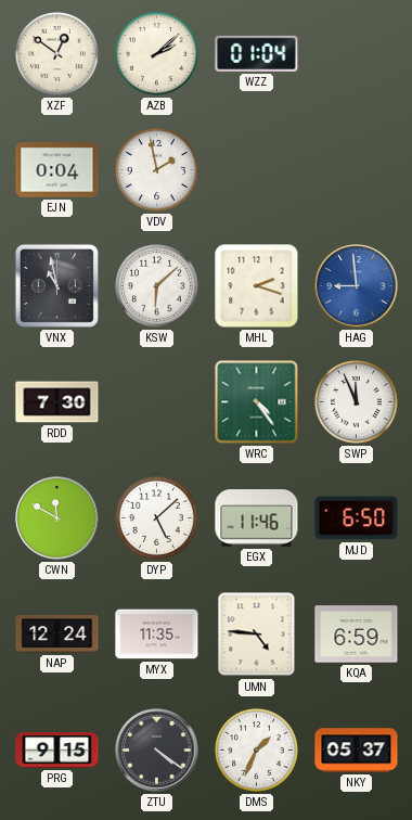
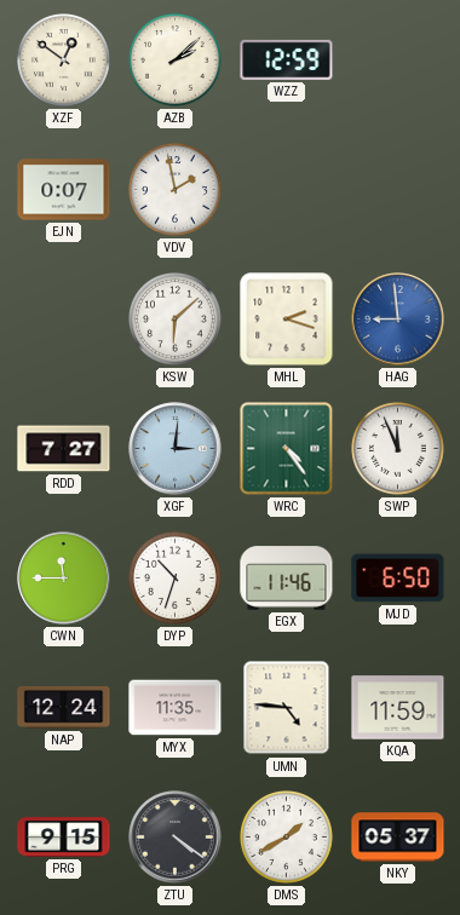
WZZ: 01:04 -> 12:59 (287, 59)
EJN: 0:04 -> 0:07 (64, 190)
VNX: 10:58 -> none (56, 285)
RDD: 7:30 -> 7:27 (64, 449)
XGF: none -> 3:01 (176, 449)
CWN: 11:50 -> 11:45 (64, 579)
DYP: 5:08 -> 10:33 (176, 579)
KQA: 6:59 -> 11:59 (398, 708)
DMS: 1:34 -> 1:40 (287, 838)
